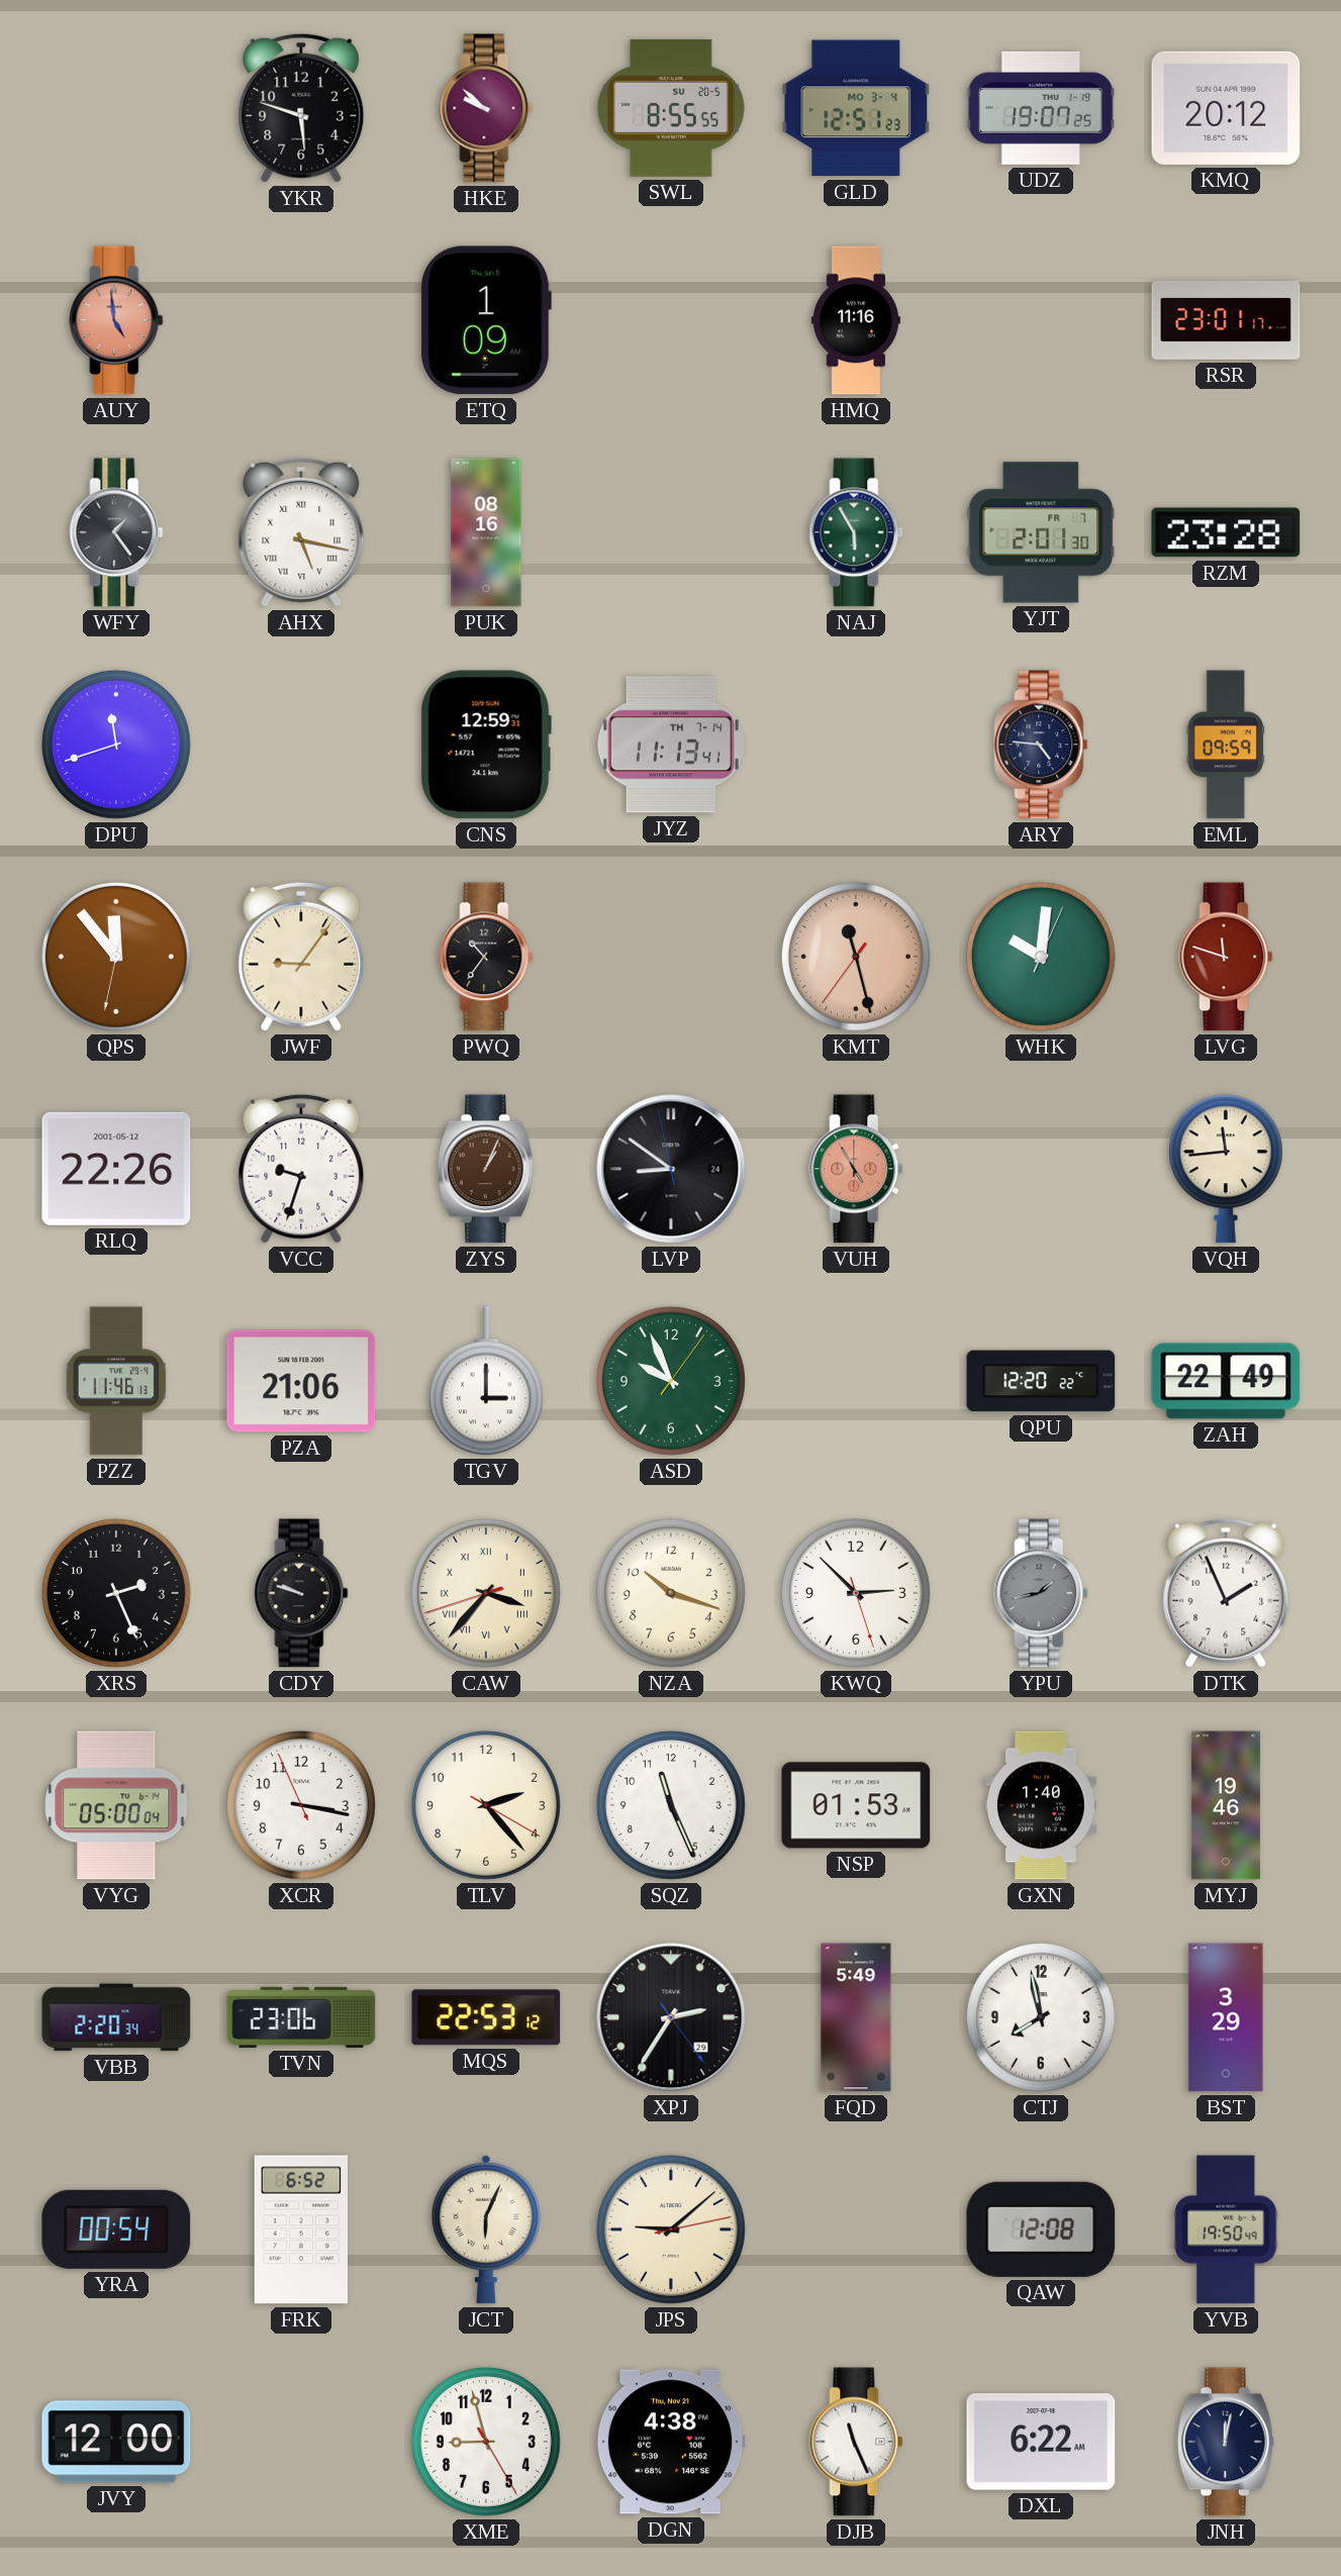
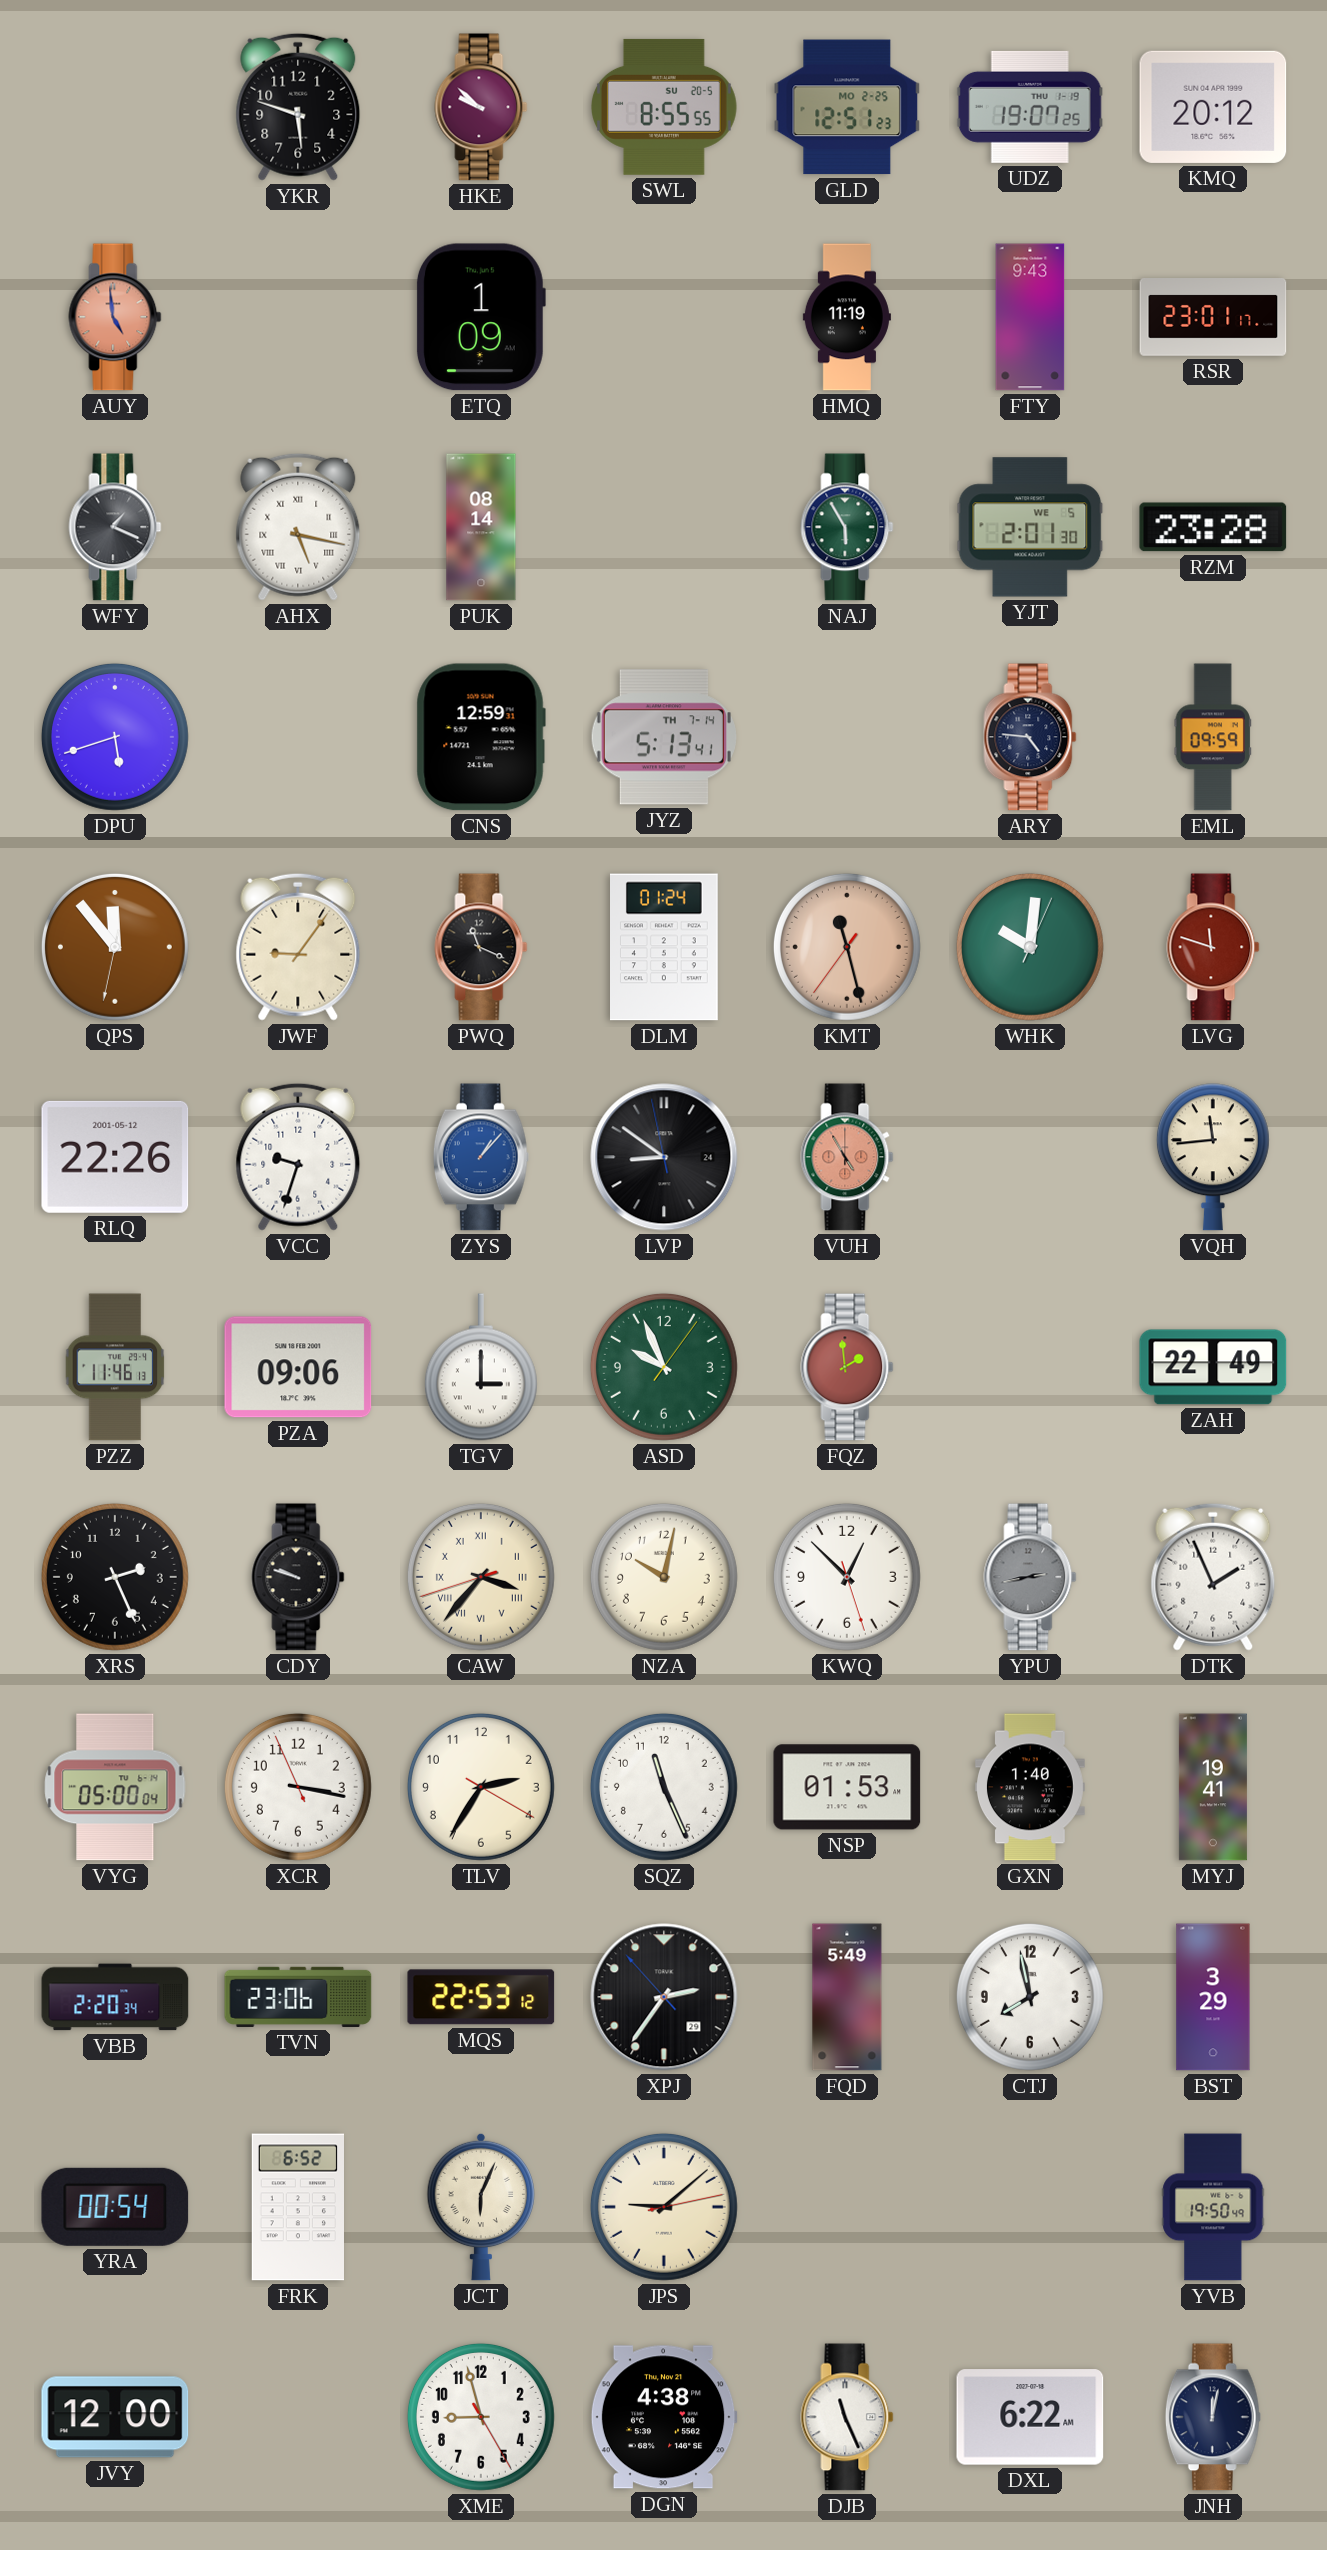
GLD date: MO 3-4 -> MO 2-25 (847, 107)
HMQ: 11:16 -> 11:19 (847, 317)
FTY: none -> 9:43 (1030, 317)
WFY: 1:24 -> 1:19 (115, 527)
PUK: 08:16 -> 08:14 (481, 527)
YJT date: FR 7 -> WE 5 (1030, 527)
DPU: 11:42 -> 5:42 (115, 737)
JYZ: 11:13 -> 5:13 (664, 737)
PWQ: 10:36 -> 11:19 (481, 947)
DLM: none -> 01:24 (665, 947)
ZYS: 1:04 -> 1:07 (481, 1157)
ZYS dial: brown -> blue (481, 1157)
PZA: 21:06 -> 09:06 (298, 1367)
FQZ: none -> 1:59 (847, 1367)
QPU: 12:20 -> none (1041, 1381)
NZA: 10:18 -> 10:02 (664, 1577)
KWQ: 2:52 -> 12:52 (847, 1577)
YPU: 1:43 -> 2:43 (1030, 1577)
TLV: 2:23 -> 2:35 (481, 1787)
MYJ: 19:46 -> 19:41 (1213, 1787)
XPJ: 2:35:24 -> 2:35:53 (664, 1997)
QAW: 12:08 -> none (1041, 2230)
